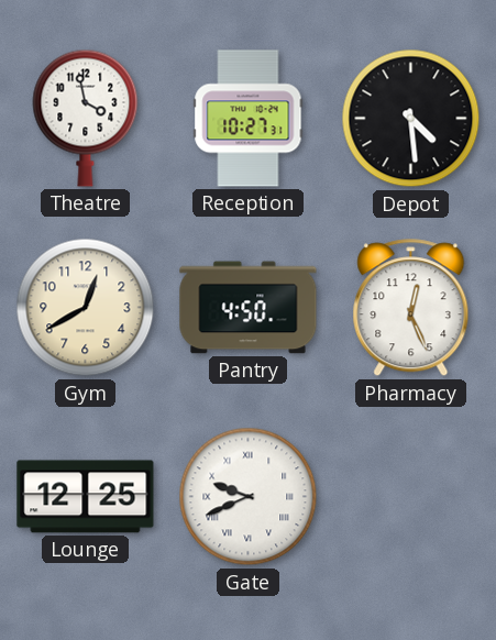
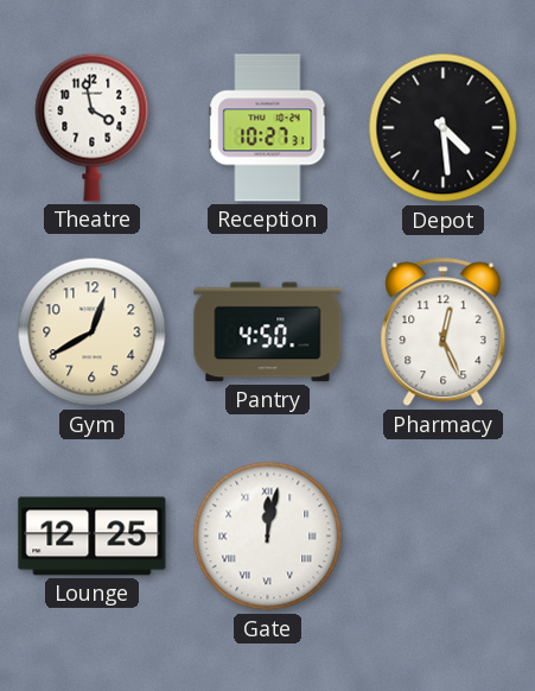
Gate: 9:41 -> 12:02 (268, 537)
